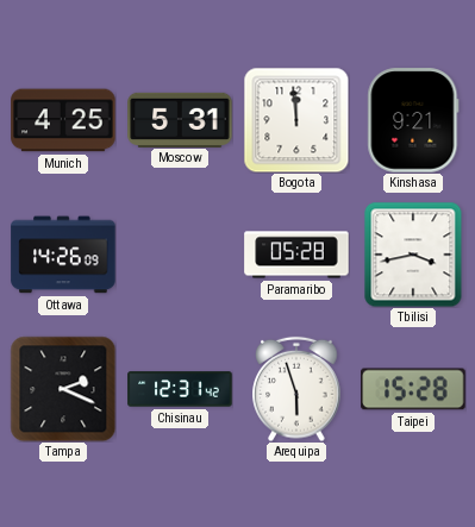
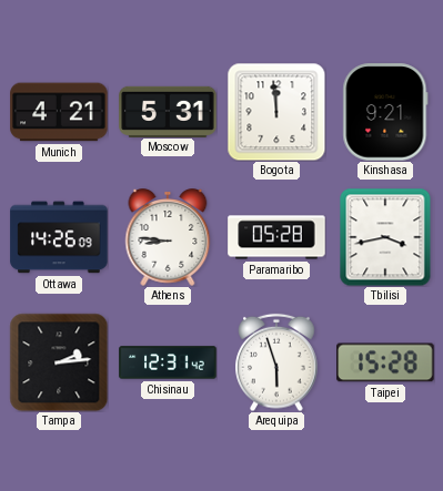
Munich: 4:25 -> 4:21 (59, 112)
Athens: none -> 8:46 (168, 237)
Tampa: 2:19 -> 2:14 (59, 362)
